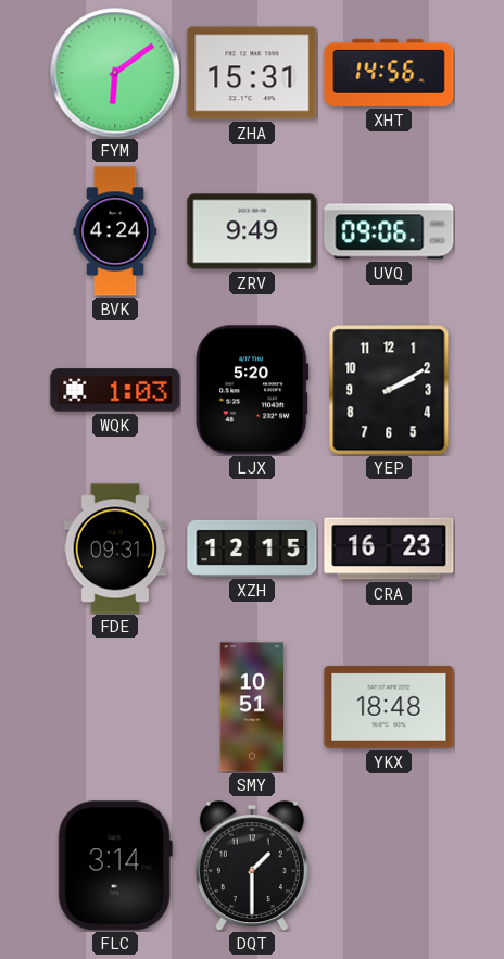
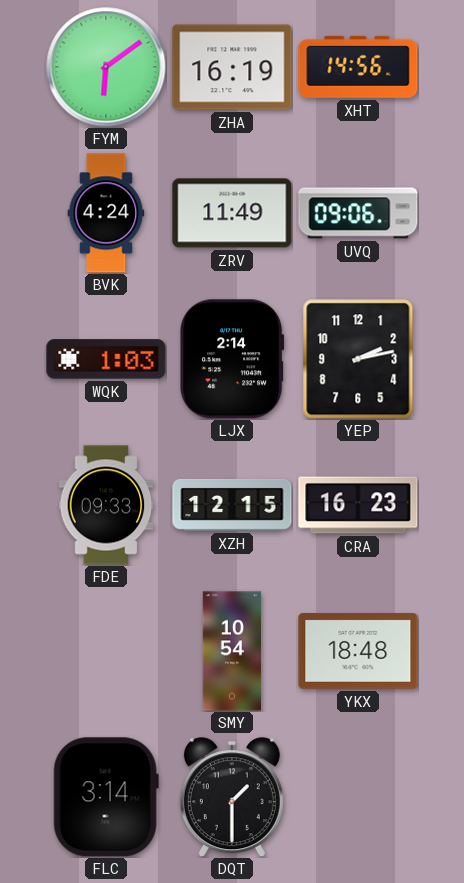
ZHA: 15:31 -> 16:19 (232, 67)
ZRV: 9:49 -> 11:49 (232, 213)
LJX: 5:20 -> 2:14 (232, 359)
YEP: 2:10 -> 2:13 (358, 359)
FDE: 09:31 -> 09:33 (106, 505)
SMY: 10:51 -> 10:54 (232, 651)
